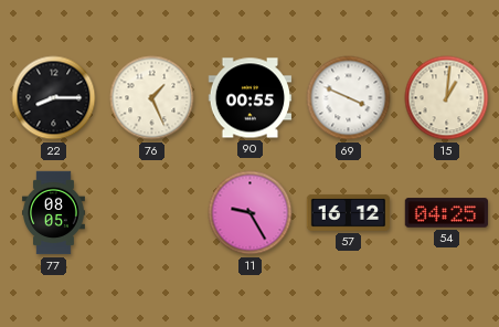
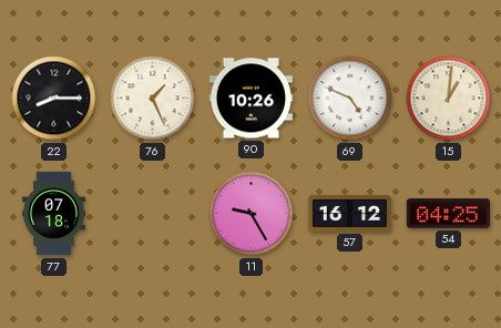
90: 00:55 -> 10:26 (252, 99)
69: 3:49 -> 4:49 (350, 99)
77: 08:05 -> 07:18 (53, 214)
